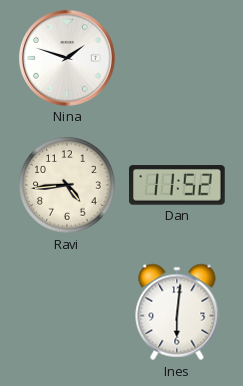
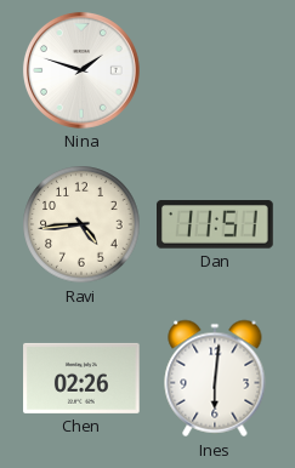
Dan: 11:52 -> 11:51 (216, 224)
Chen: none -> 02:26 (81, 378)
